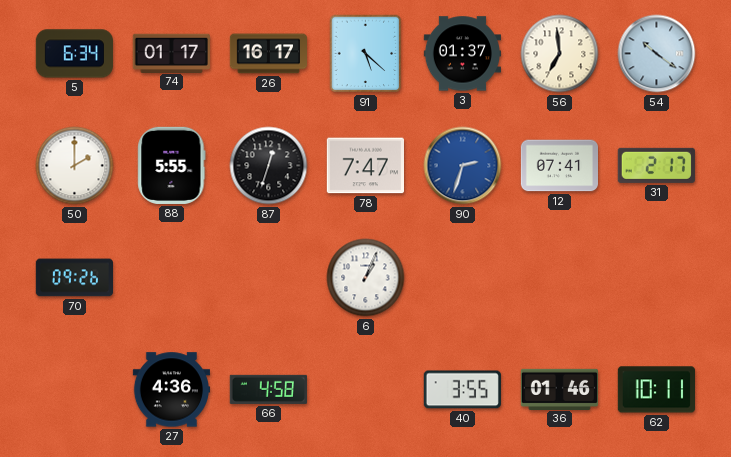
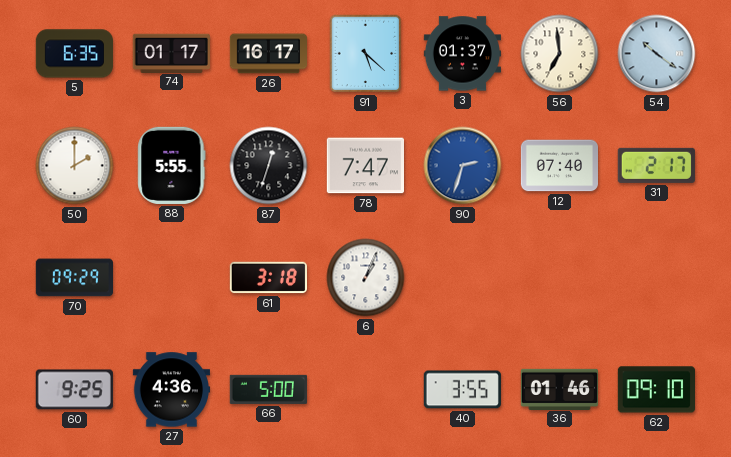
5: 6:34 -> 6:35 (74, 54)
12: 07:41 -> 07:40 (559, 166)
70: 09:26 -> 09:29 (74, 278)
61: none -> 3:18 (268, 278)
60: none -> 9:25 (74, 390)
66: 4:58 -> 5:00 (268, 389)
62: 10:11 -> 09:10 (656, 390)
